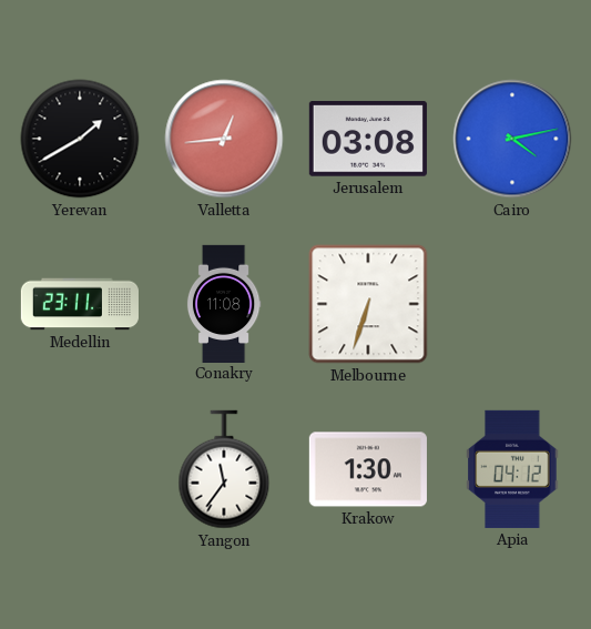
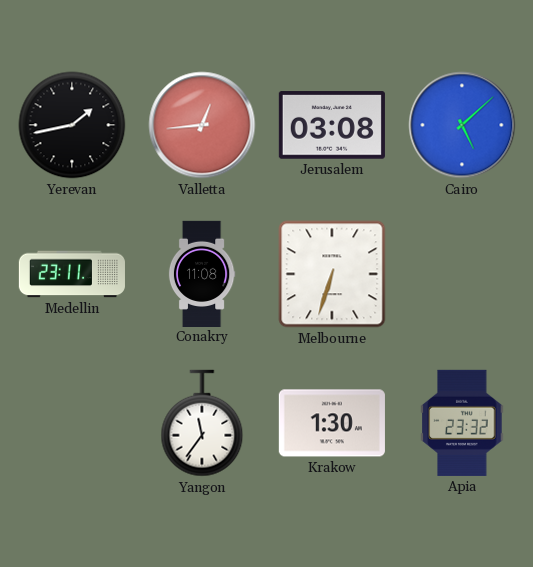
Yerevan: 1:40 -> 1:43 (72, 125)
Cairo: 4:13 -> 5:08 (462, 125)
Apia: 04:12 -> 23:32 (462, 423)
